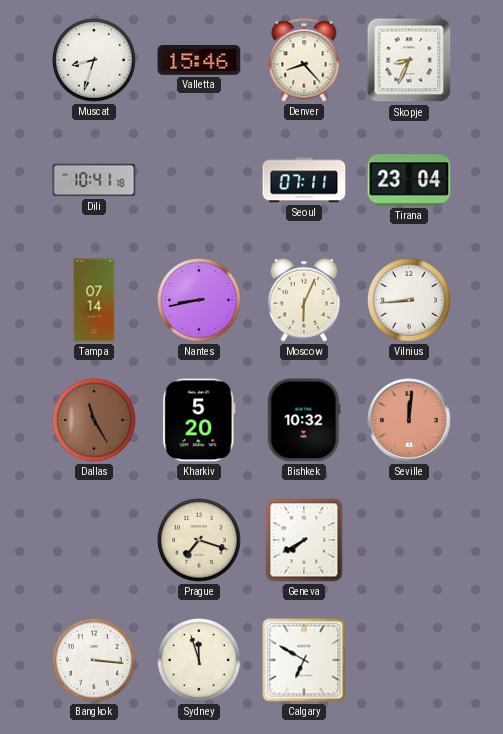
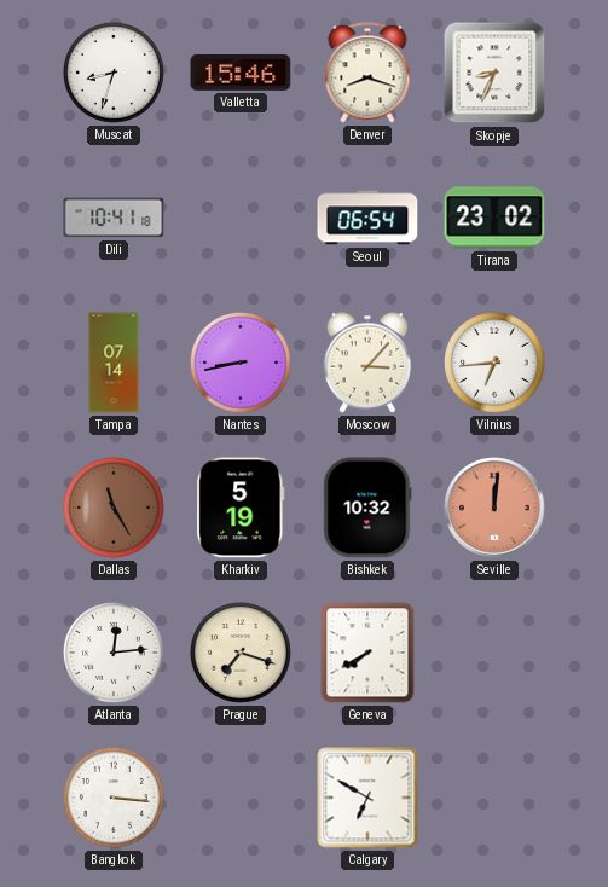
Denver: 8:23 -> 8:18 (367, 73)
Seoul: 07:11 -> 06:54 (367, 218)
Tirana: 23:04 -> 23:02 (494, 218)
Moscow: 6:04 -> 3:07 (366, 363)
Vilnius: 8:44 -> 6:44 (494, 363)
Kharkiv: 5:20 -> 5:19 (241, 508)
Atlanta: none -> 12:14 (114, 653)
Sydney: 11:57 -> none (199, 660)
